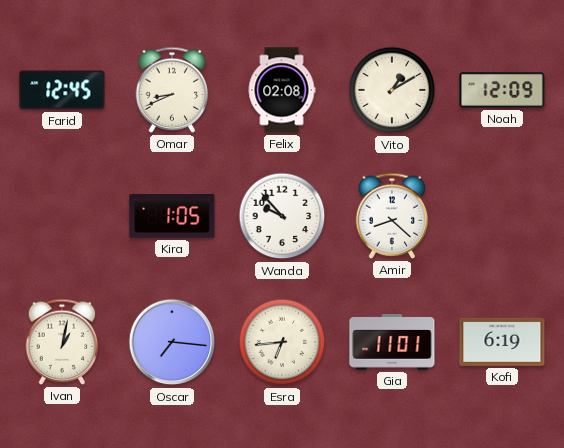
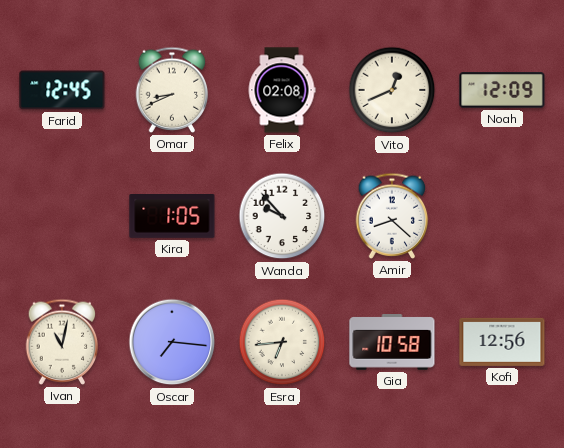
Vito: 1:10 -> 12:41 (392, 90)
Ivan: 1:02 -> 11:02 (62, 342)
Gia: 11:01 -> 10:58 (392, 343)
Kofi: 6:19 -> 12:56 (502, 342)
